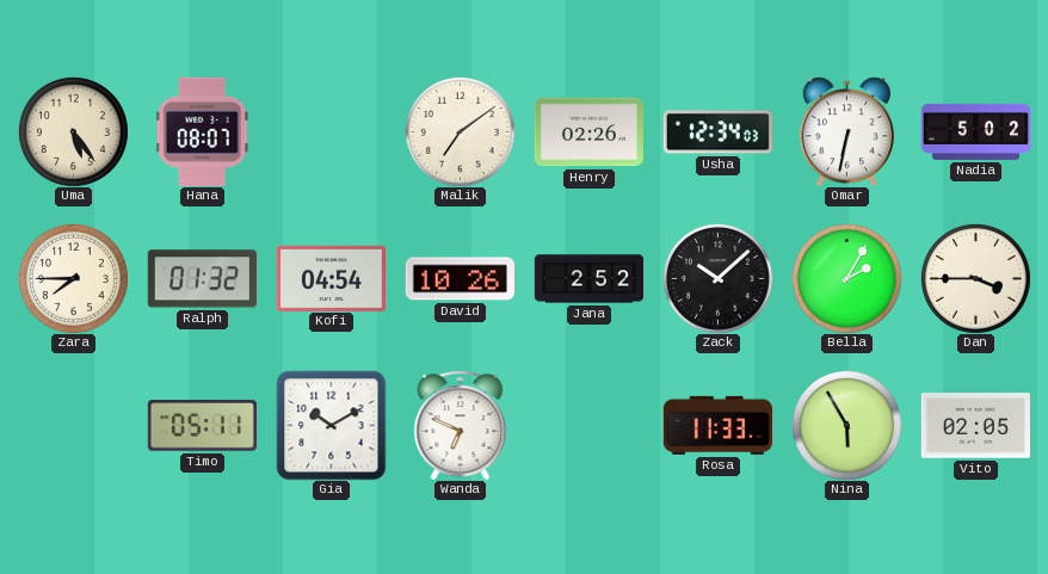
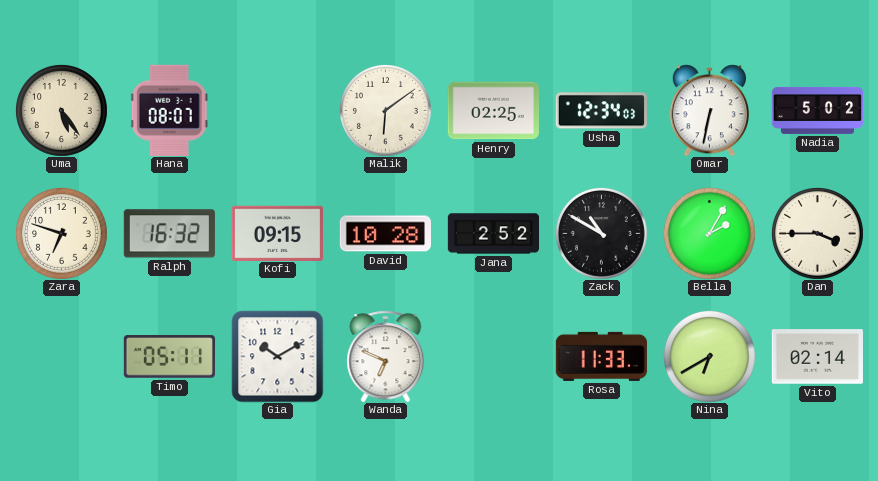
Malik: 7:09 -> 6:09 (386, 111)
Henry: 02:26 -> 02:25 (493, 111)
Zara: 7:45 -> 6:48 (62, 234)
Ralph: 01:32 -> 16:32 (169, 234)
Kofi: 04:54 -> 09:15 (277, 233)
David: 10:26 -> 10:28 (385, 234)
Zack: 10:08 -> 10:50 (602, 234)
Nina: 5:55 -> 6:40 (710, 357)
Vito: 02:05 -> 02:14 (817, 357)
